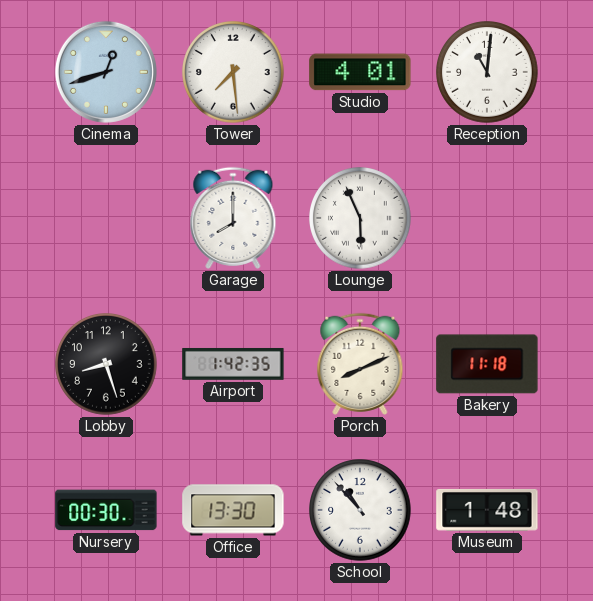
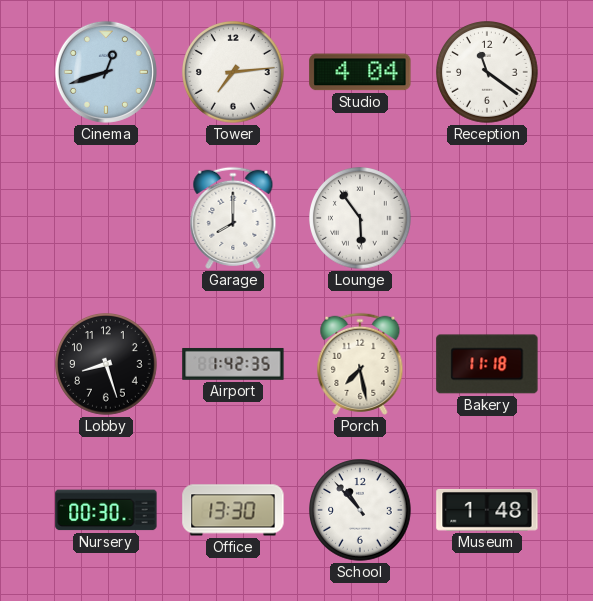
Tower: 7:29 -> 7:14 (234, 73)
Studio: 4:01 -> 4:04 (360, 72)
Reception: 11:01 -> 11:21 (488, 73)
Lounge: 5:56 -> 5:54 (361, 219)
Porch: 8:11 -> 7:28 (360, 364)
